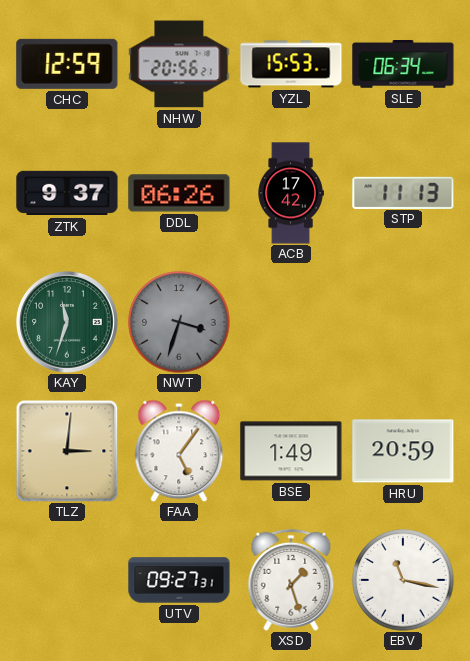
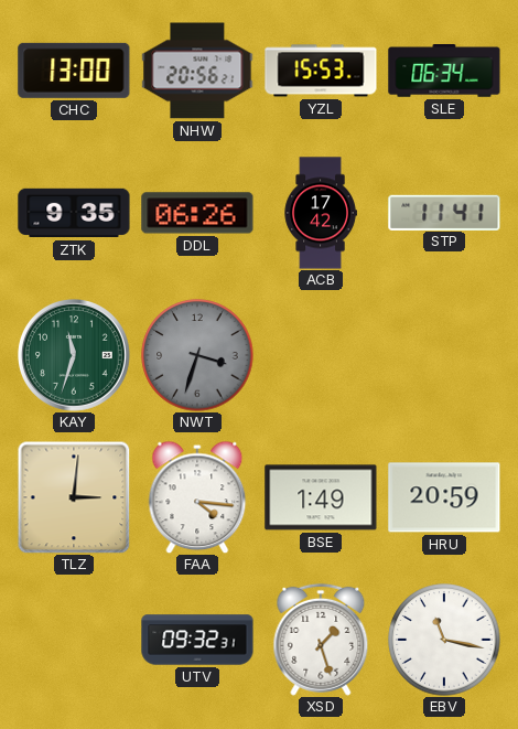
CHC: 12:59 -> 13:00 (74, 71)
ZTK: 9:37 -> 9:35 (74, 213)
STP: 11:13 -> 11:41 (444, 212)
FAA: 5:06 -> 4:16 (197, 497)
UTV: 09:27 -> 09:32 (197, 640)
